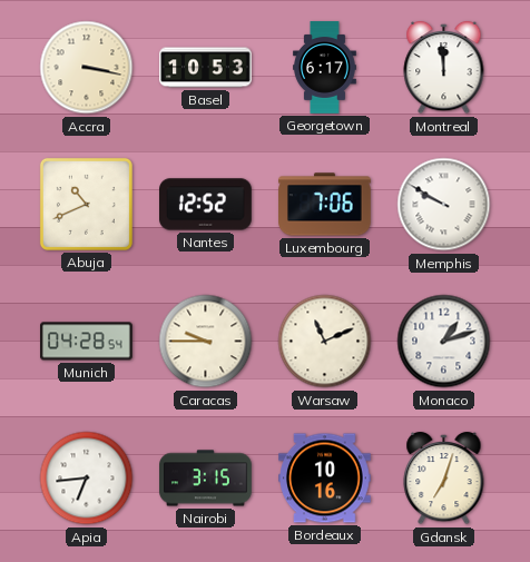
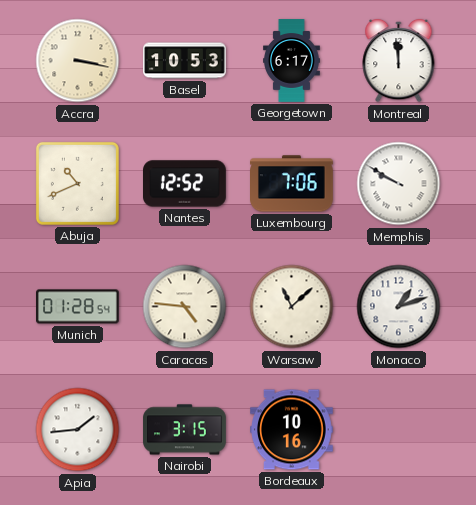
Munich: 04:28 -> 01:28 (78, 307)
Caracas: 9:45 -> 4:46 (185, 307)
Warsaw: 11:11 -> 11:08 (292, 307)
Apia: 6:44 -> 1:44 (78, 430)
Gdansk: 7:03 -> none (444, 479)
